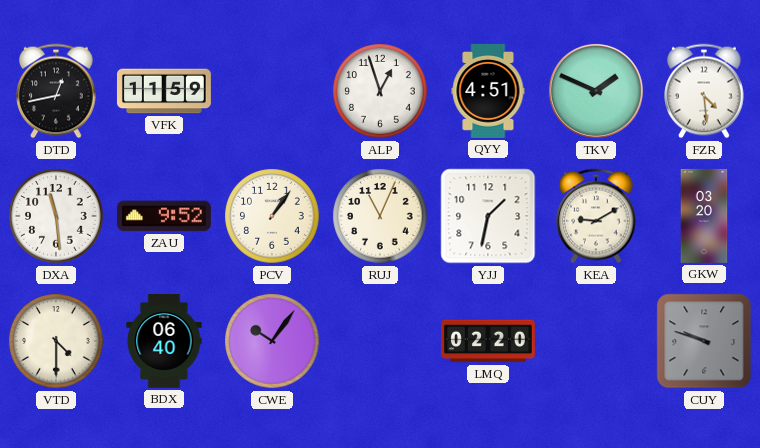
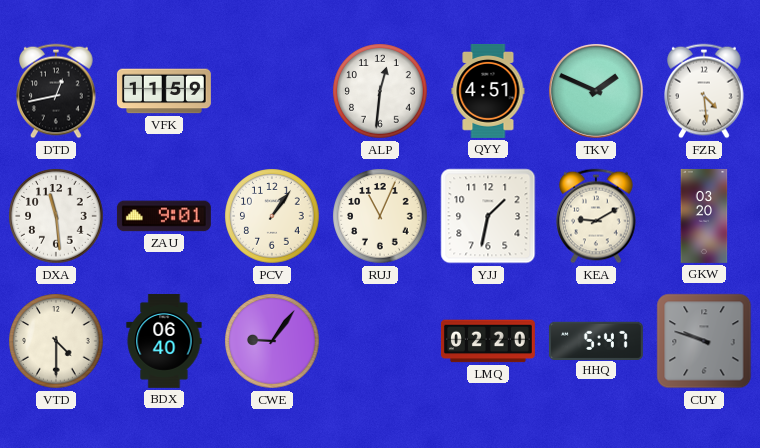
ALP: 12:57 -> 12:31 (380, 91)
ZAU: 9:52 -> 9:01 (164, 216)
CWE: 10:06 -> 9:06 (272, 341)
HHQ: none -> 5:47 (596, 340)
